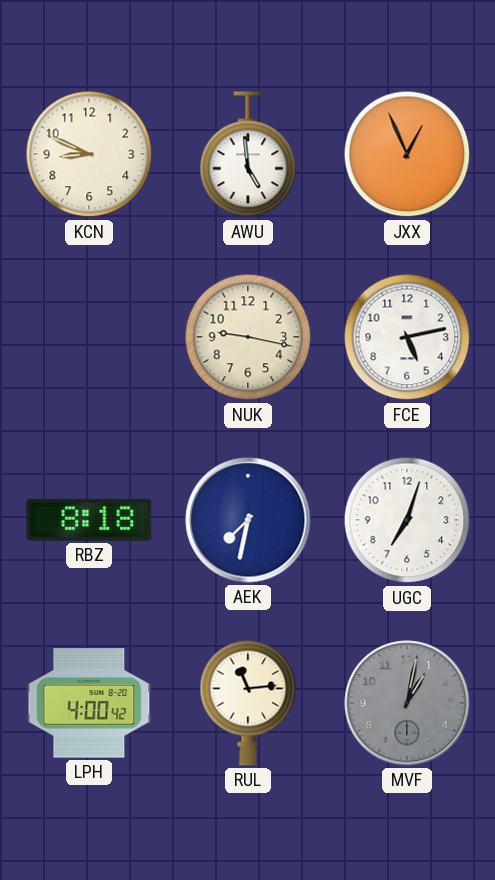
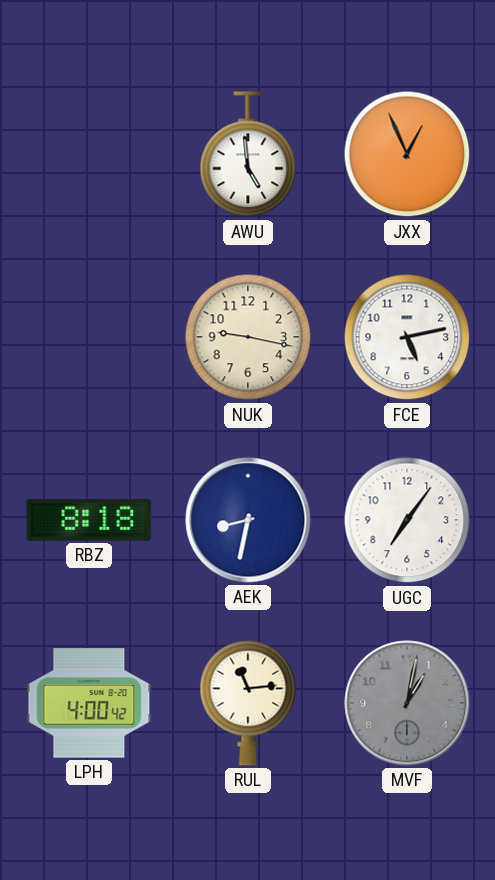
KCN: 8:49 -> none (89, 154)
AEK: 7:32 -> 8:32 (248, 520)
UGC: 7:03 -> 7:06 (407, 520)
